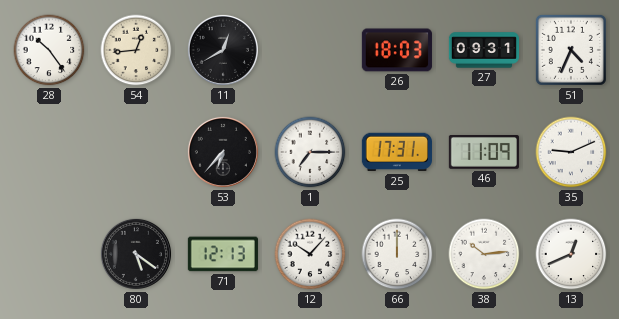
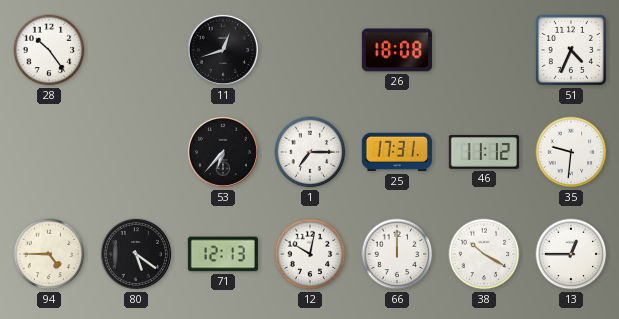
54: 12:44 -> none (136, 50)
11: 12:40 -> 12:42 (223, 50)
26: 18:03 -> 18:08 (397, 50)
27: 09:31 -> none (483, 50)
46: 11:09 -> 11:12 (484, 153)
35: 9:11 -> 9:31 (571, 152)
94: none -> 4:45 (49, 254)
12: 10:07 -> 10:02 (310, 254)
38: 10:14 -> 10:20 (484, 254)
13: 12:41 -> 12:45 (571, 254)
